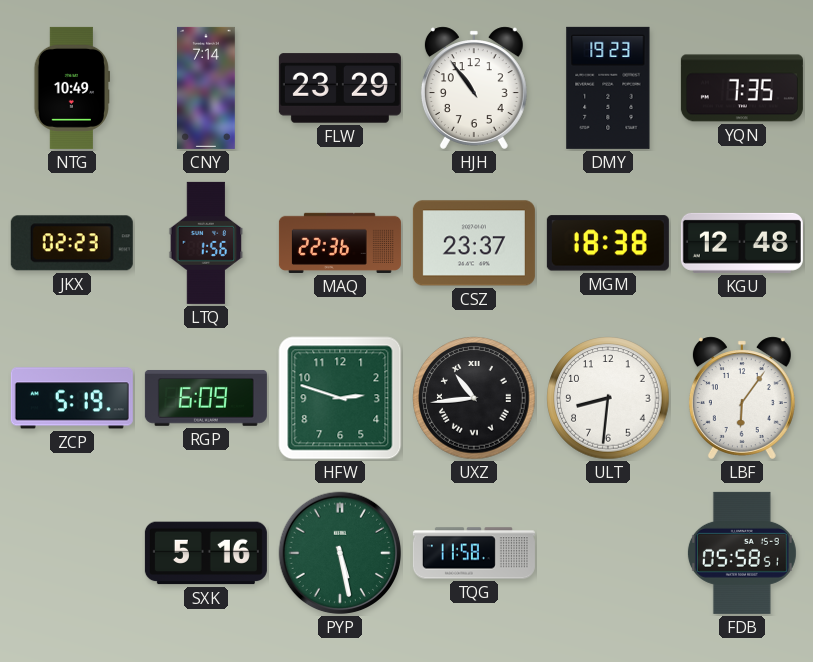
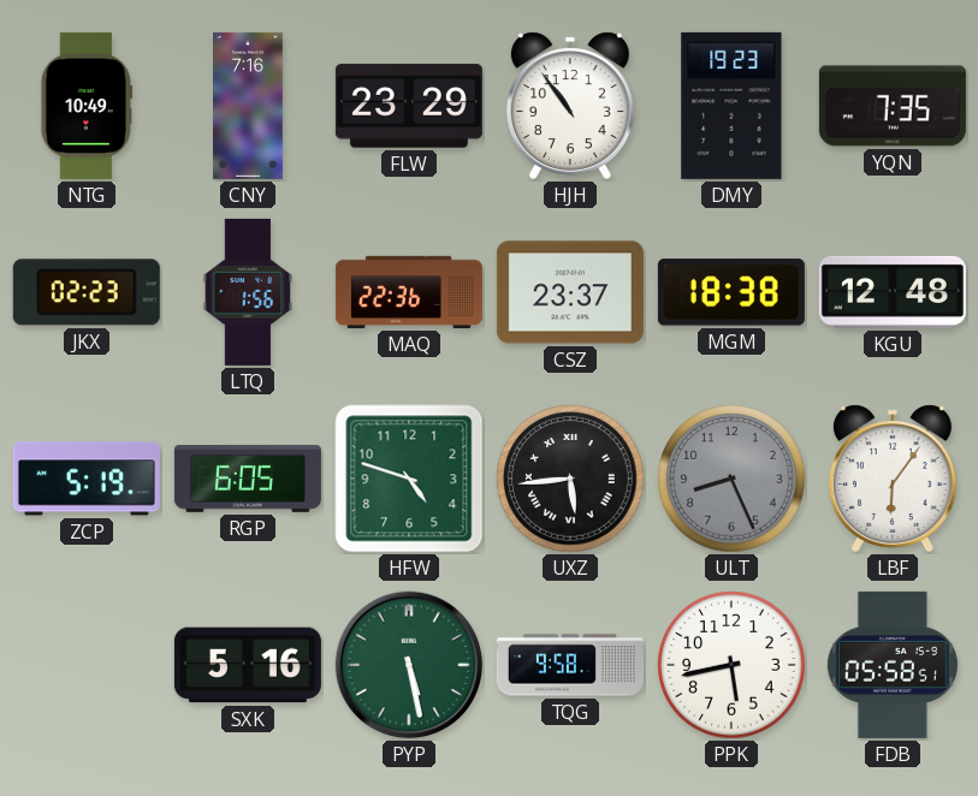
CNY: 7:14 -> 7:16 (249, 106)
RGP: 6:09 -> 6:05 (248, 479)
HFW: 2:48 -> 4:48 (409, 479)
UXZ: 10:44 -> 5:44 (570, 479)
ULT: 8:31 -> 8:26 (731, 479)
ULT dial: white -> grey (731, 479)
TQG: 11:58 -> 9:58 (570, 665)
PPK: none -> 5:43 (731, 665)
